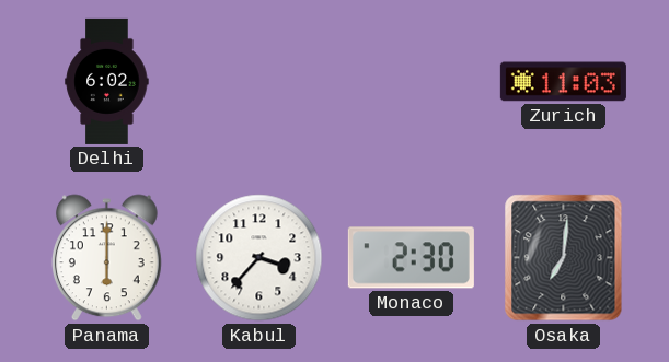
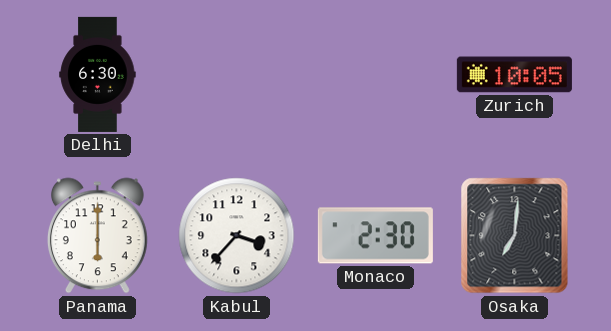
Delhi: 6:02 -> 6:30 (98, 74)
Zurich: 11:03 -> 10:05 (514, 75)
